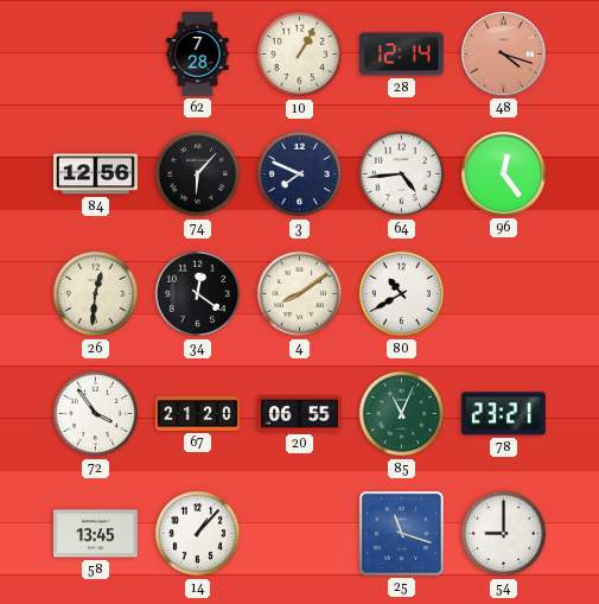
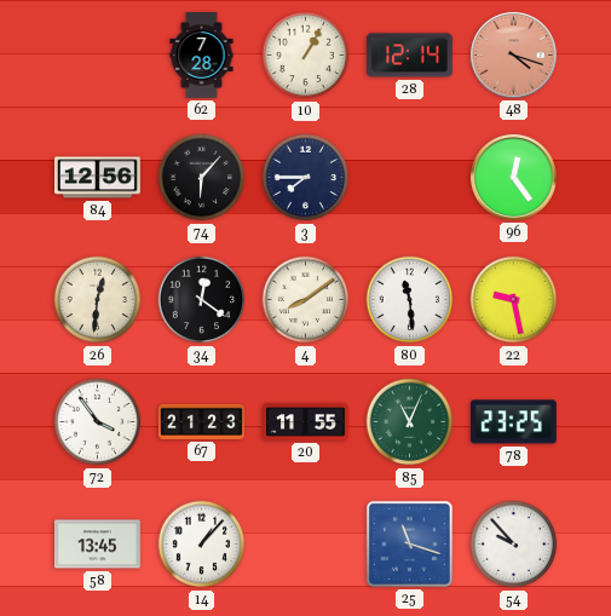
3: 7:49 -> 7:45 (306, 178)
64: 4:44 -> none (402, 174)
80: 10:40 -> 11:29 (410, 300)
22: none -> 9:28 (514, 300)
67: 21:20 -> 21:23 (202, 421)
20: 06:55 -> 11:55 (306, 422)
78: 23:21 -> 23:25 (513, 422)
54: 9:00 -> 9:53 (514, 545)
